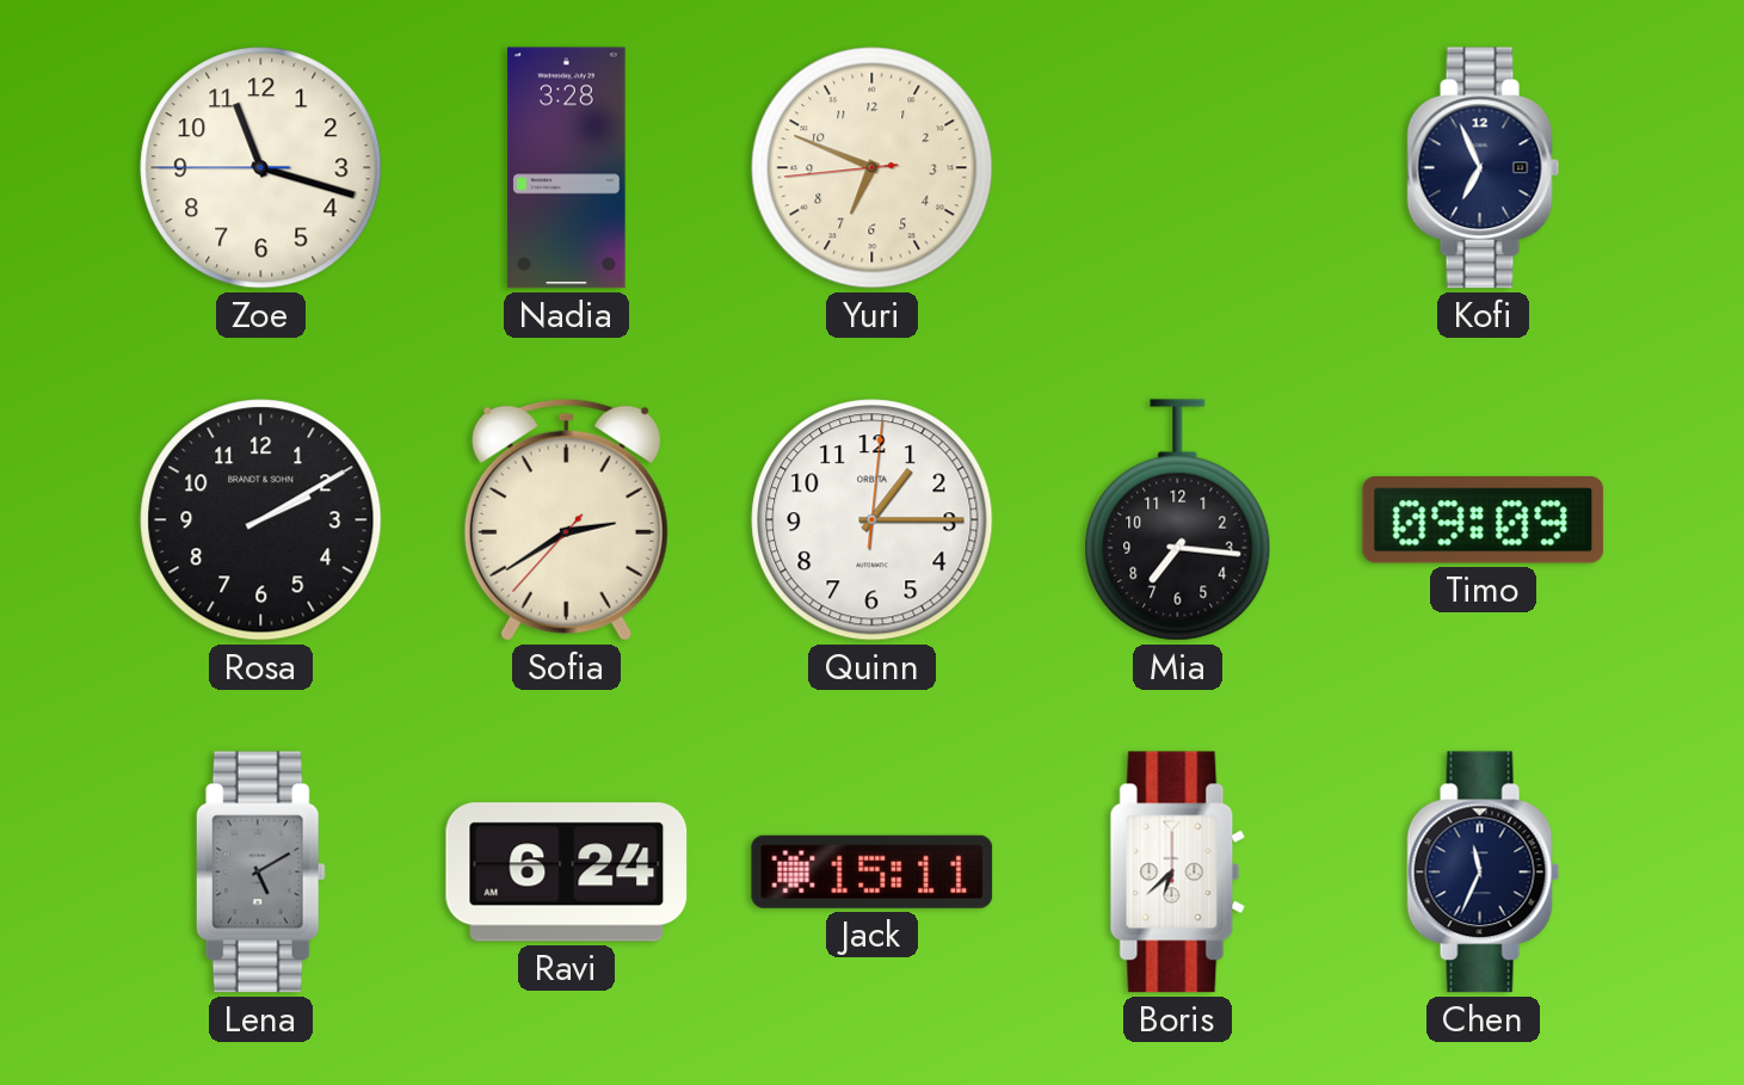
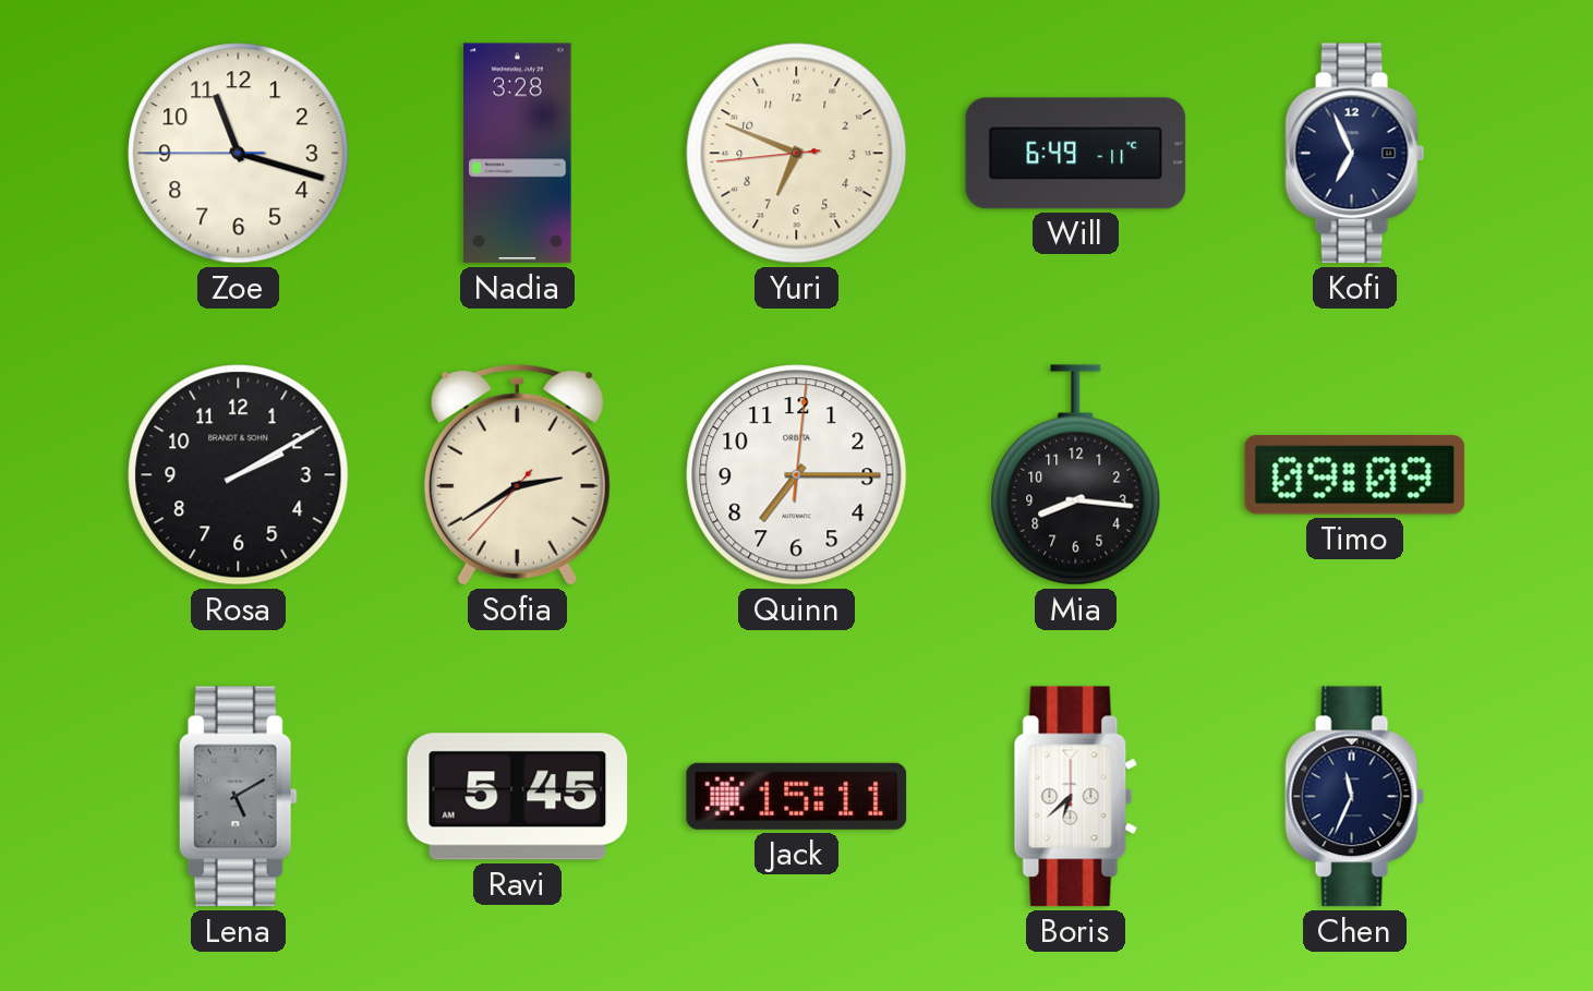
Will: none -> 6:49 (1076, 154)
Quinn: 1:15 -> 7:15 (797, 475)
Mia: 7:16 -> 8:16 (1076, 475)
Ravi: 6:24 -> 5:45 (518, 797)
